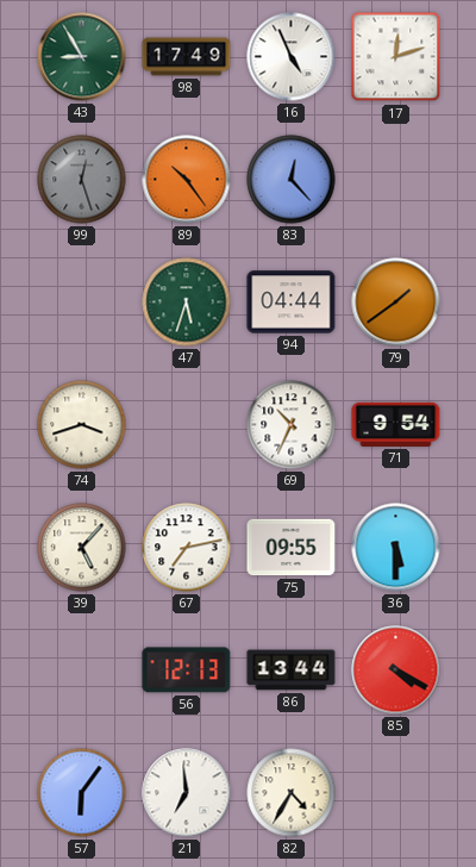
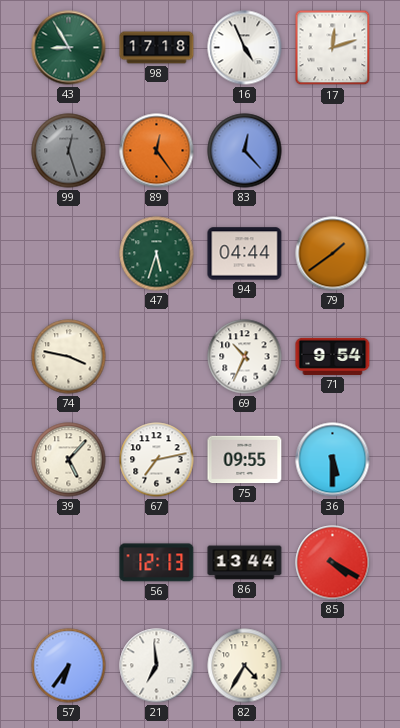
98: 17:49 -> 17:18 (157, 48)
89: 10:24 -> 12:24 (157, 151)
74: 3:42 -> 3:47 (69, 357)
57: 6:06 -> 6:36 (69, 666)
